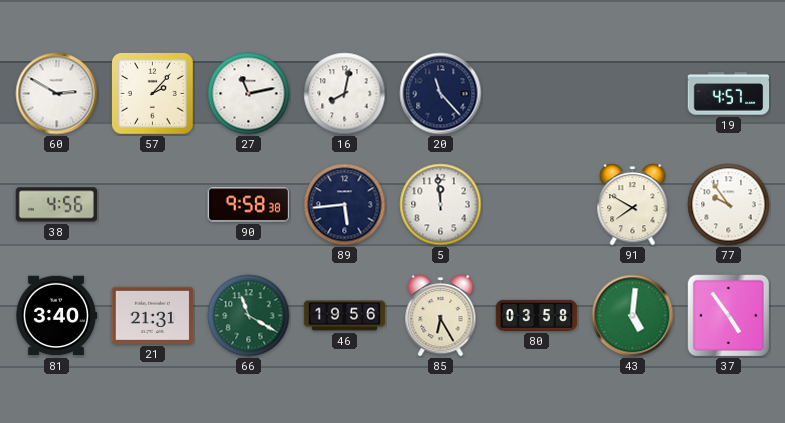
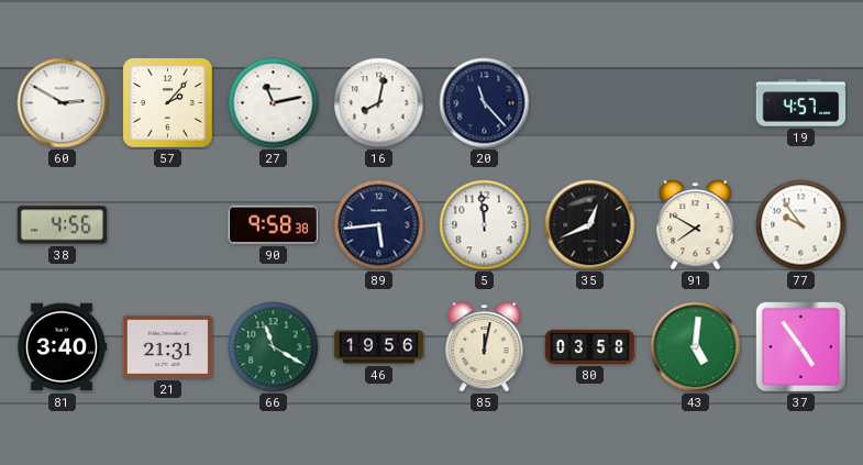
35: none -> 12:41 (590, 225)
85: 6:25 -> 12:02 (485, 347)
